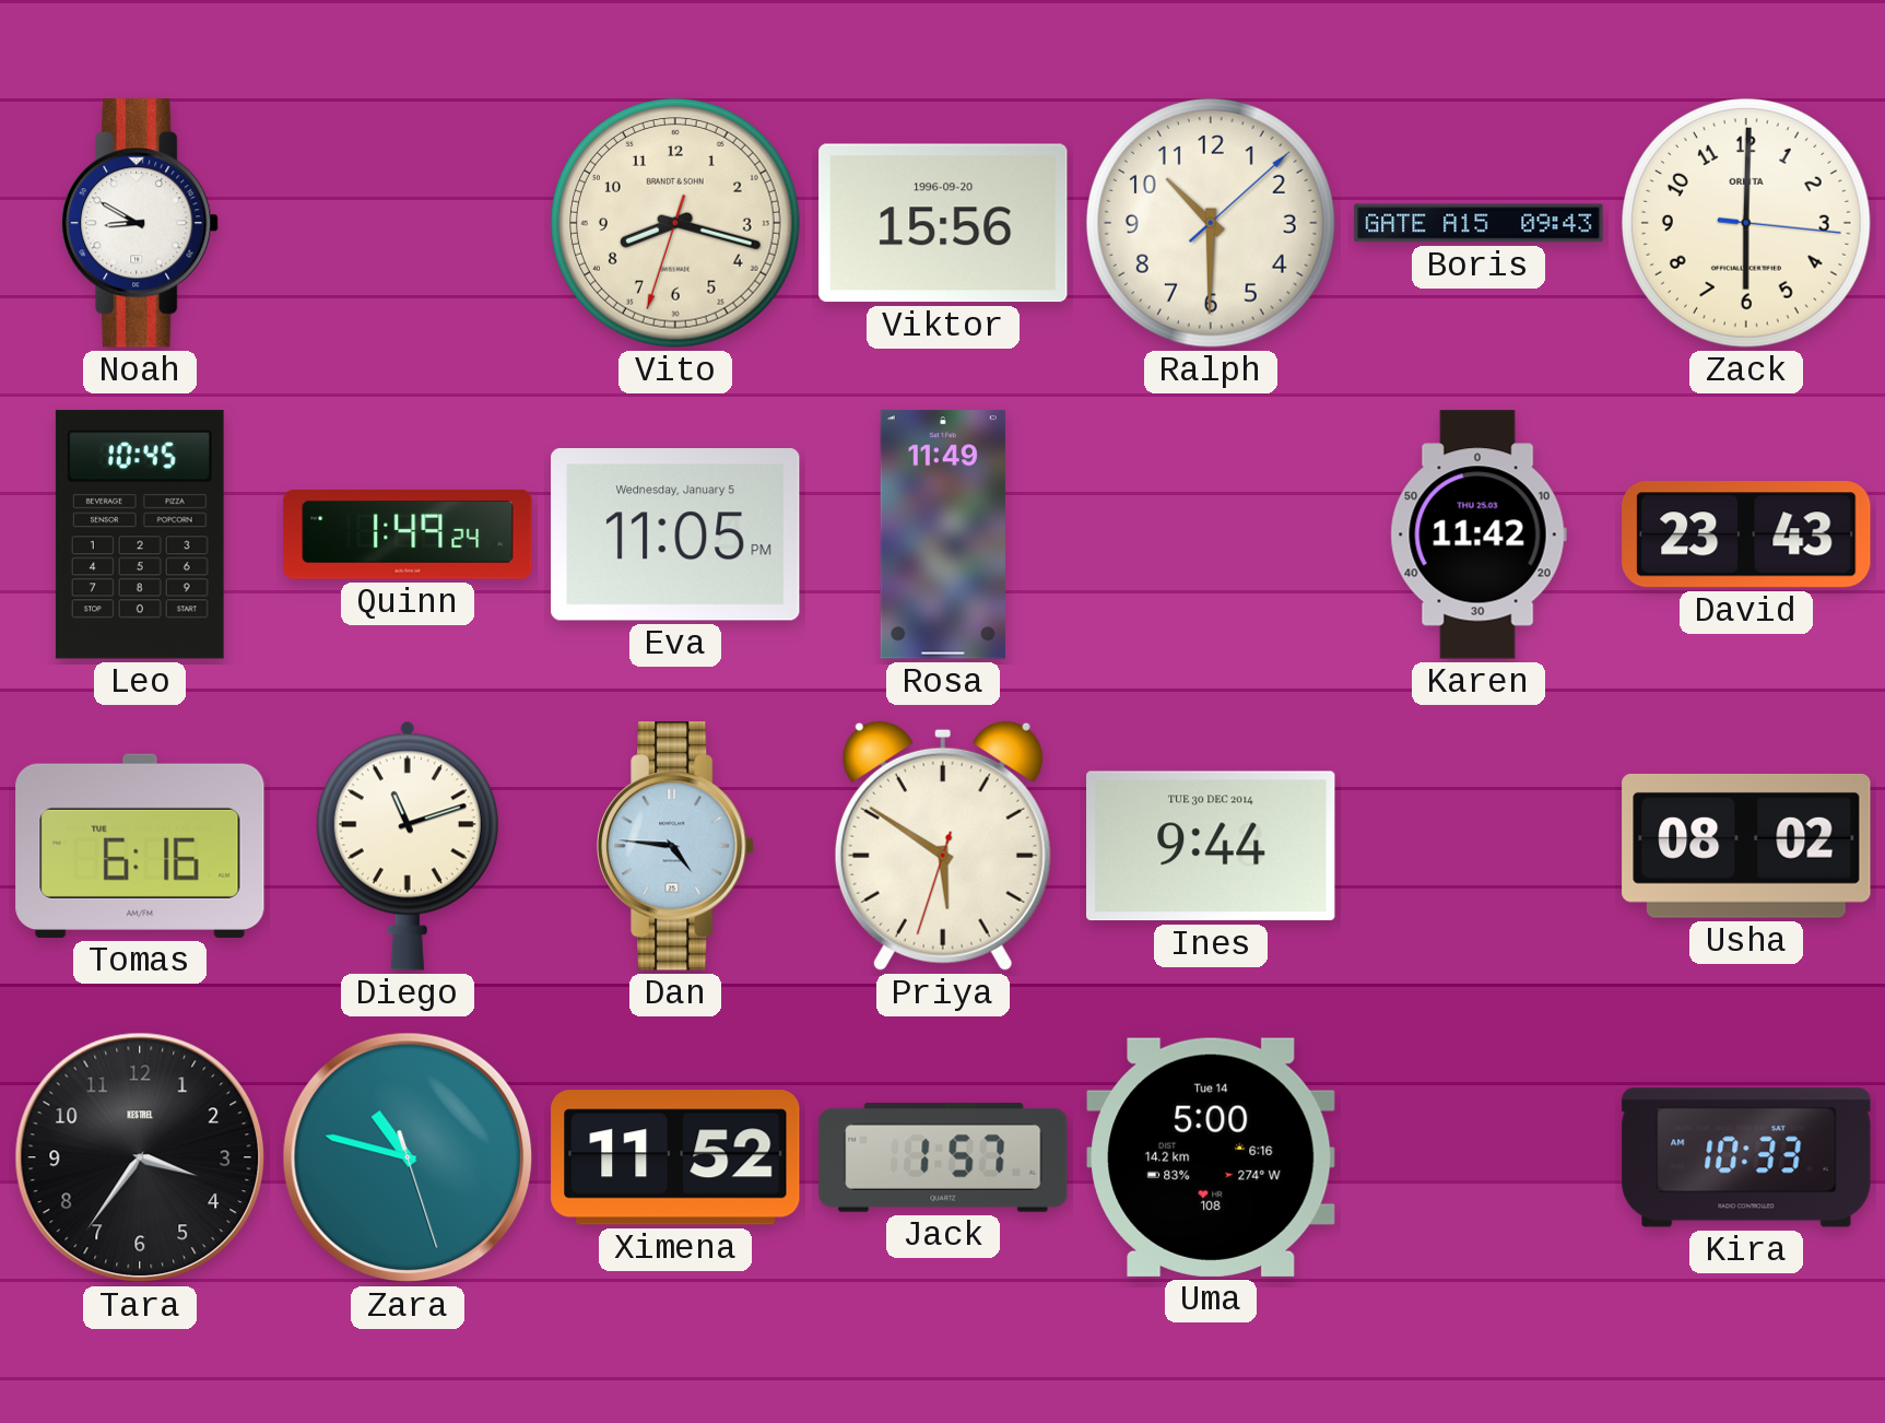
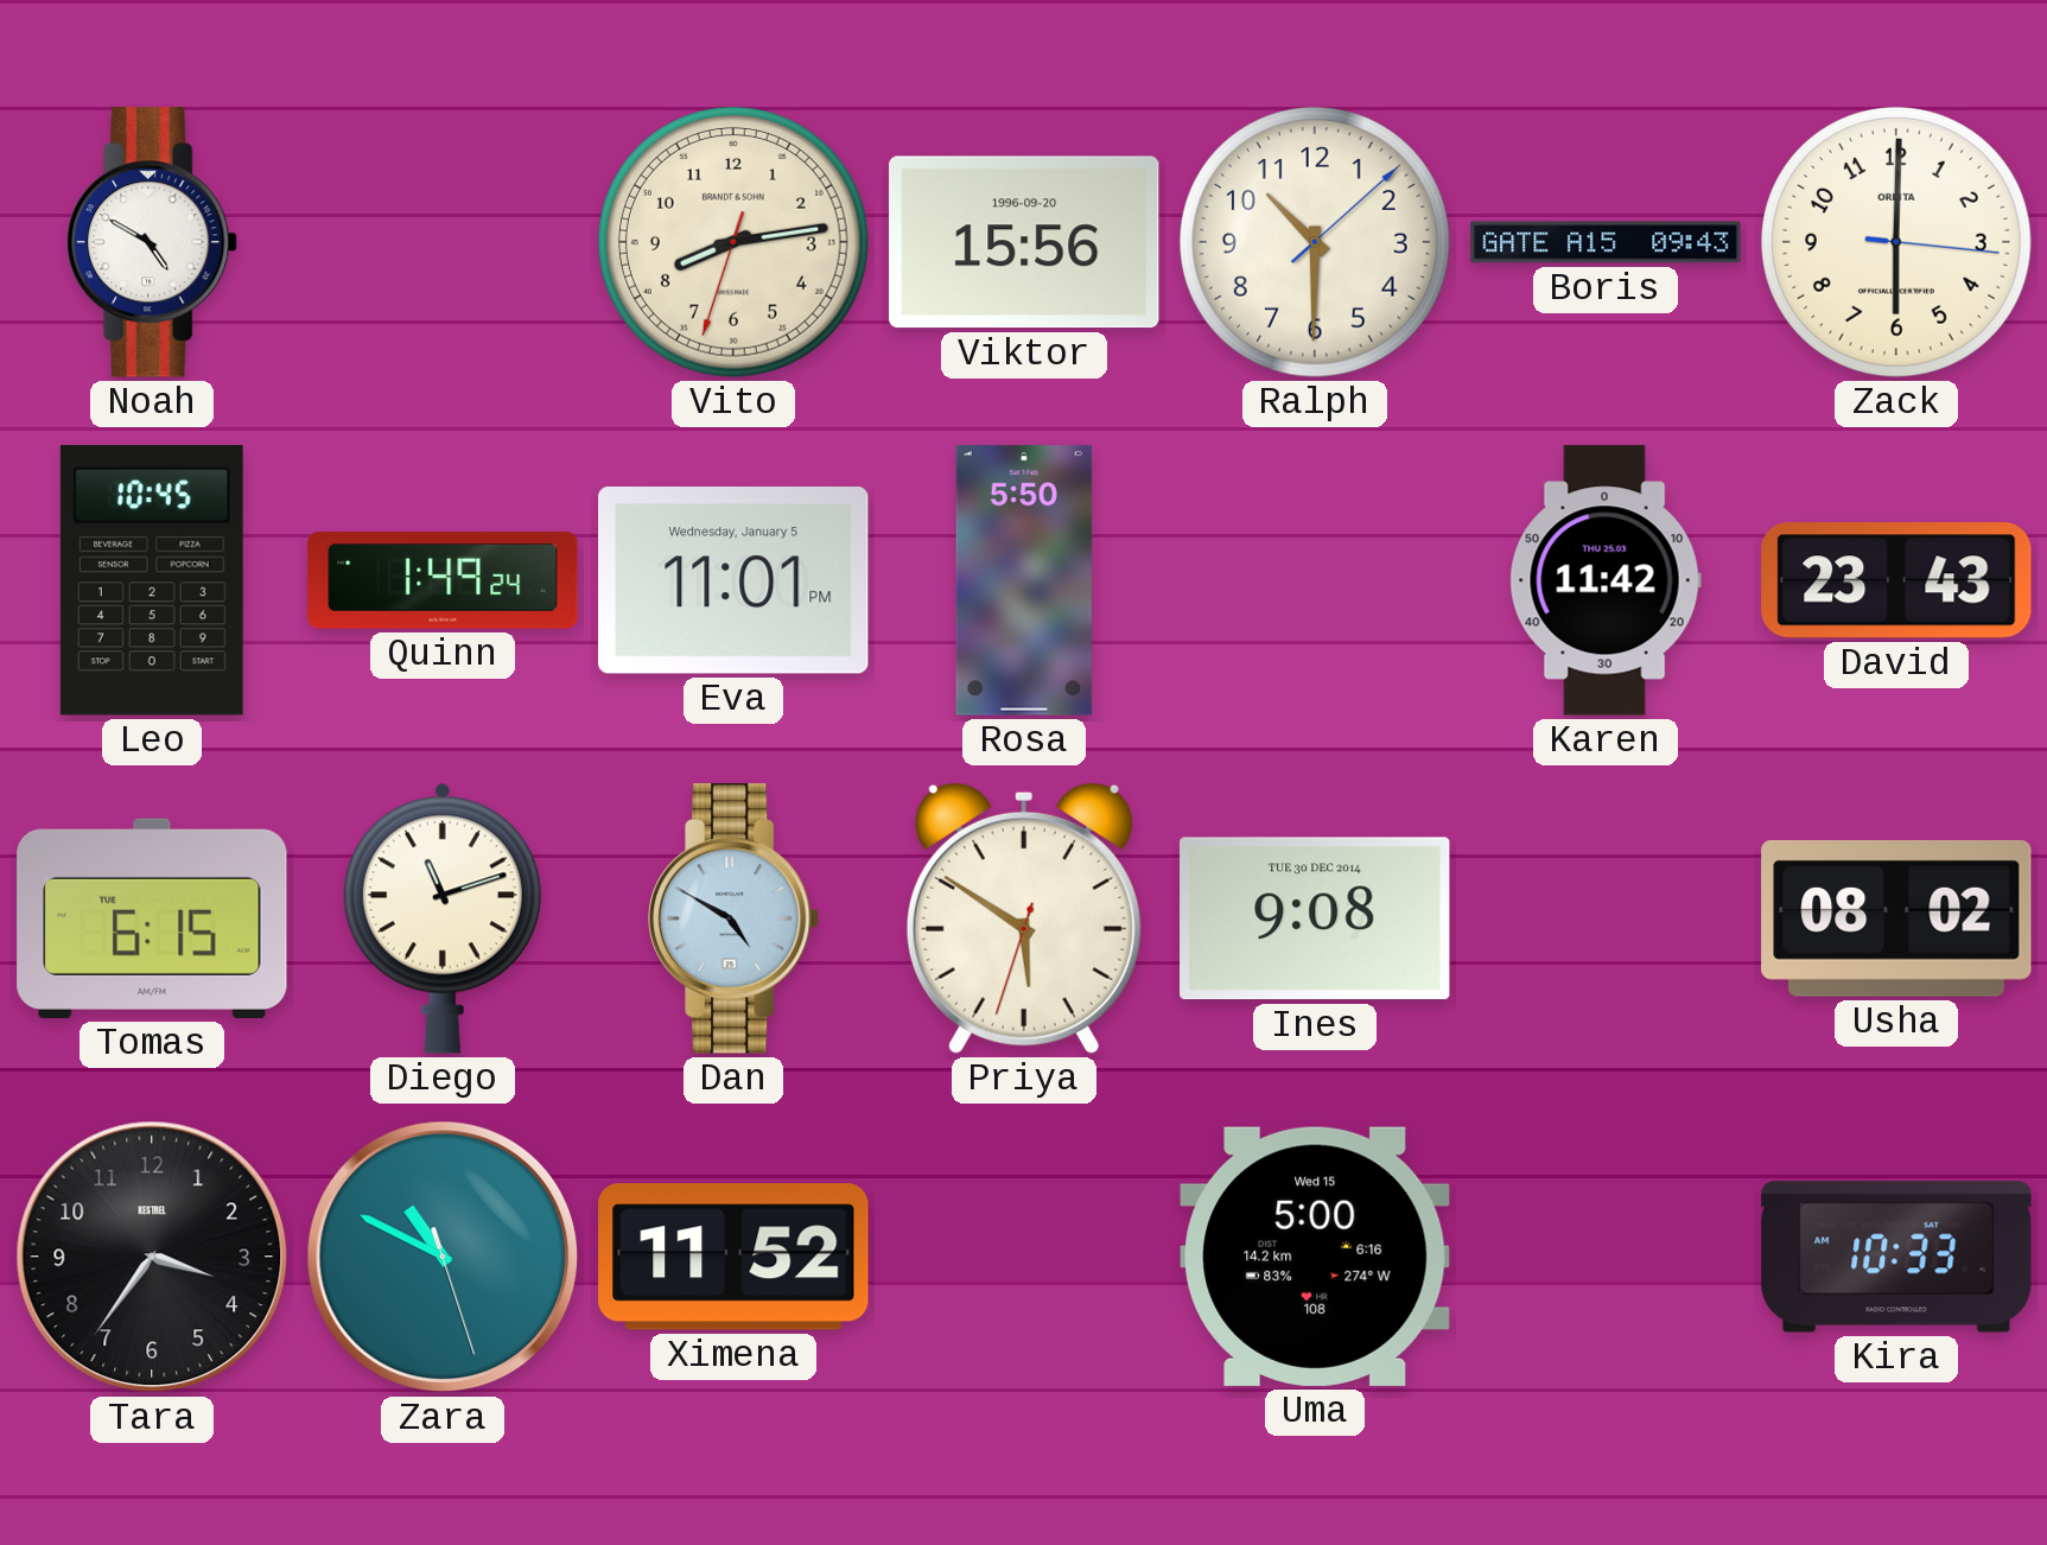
Noah: 8:50 -> 4:50 (152, 242)
Vito: 8:17 -> 8:13 (735, 243)
Eva: 11:05 -> 11:01 (733, 581)
Rosa: 11:49 -> 5:50 (1024, 580)
Tomas: 6:16 -> 6:15 (152, 918)
Dan: 4:46 -> 4:50 (733, 918)
Ines: 9:44 -> 9:08 (1315, 918)
Zara: 10:47 -> 10:49 (443, 1257)
Jack: 1:57 -> none (943, 1157)
Uma date: Tue 14 -> Wed 15 (1315, 1257)
